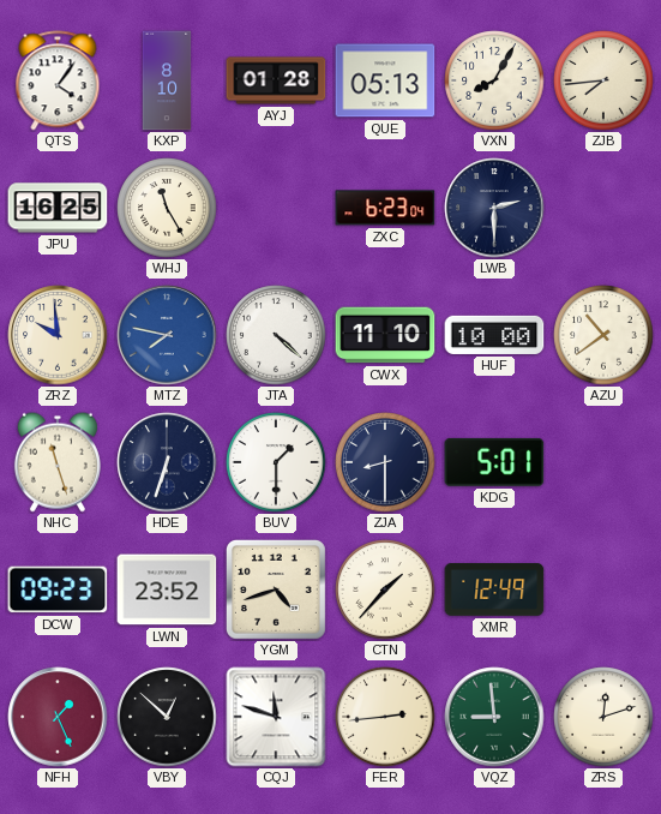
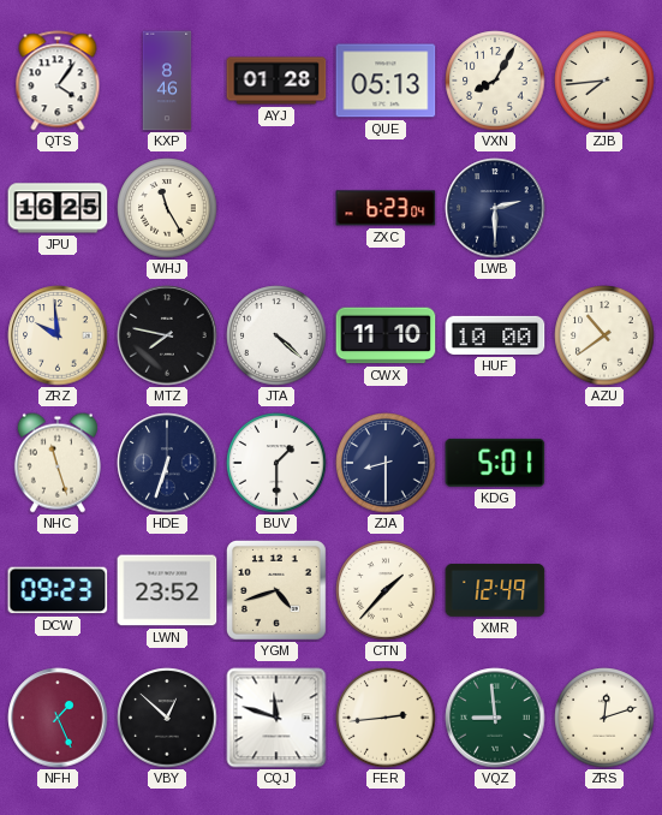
KXP: 8:10 -> 8:46 (167, 81)
MTZ dial: blue -> black (167, 335)
